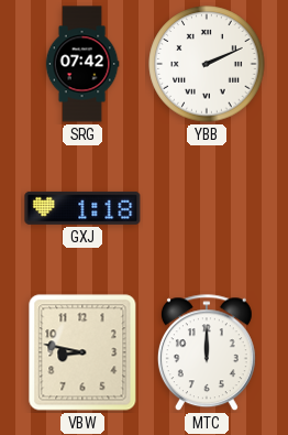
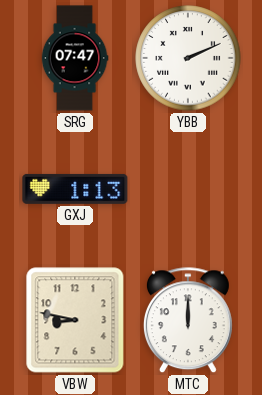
SRG: 07:42 -> 07:47 (75, 58)
GXJ: 1:18 -> 1:13 (75, 189)
